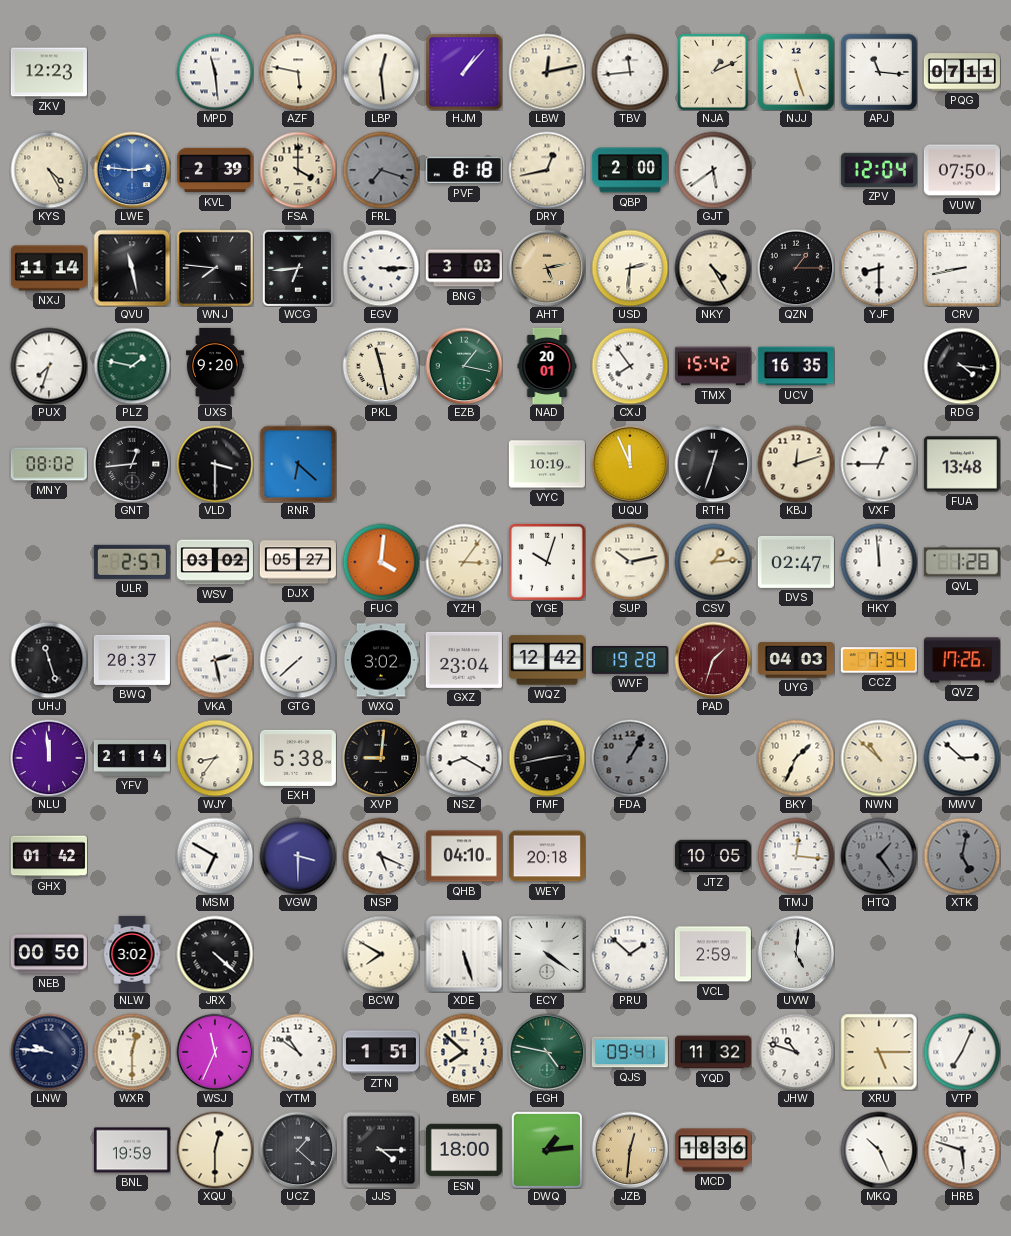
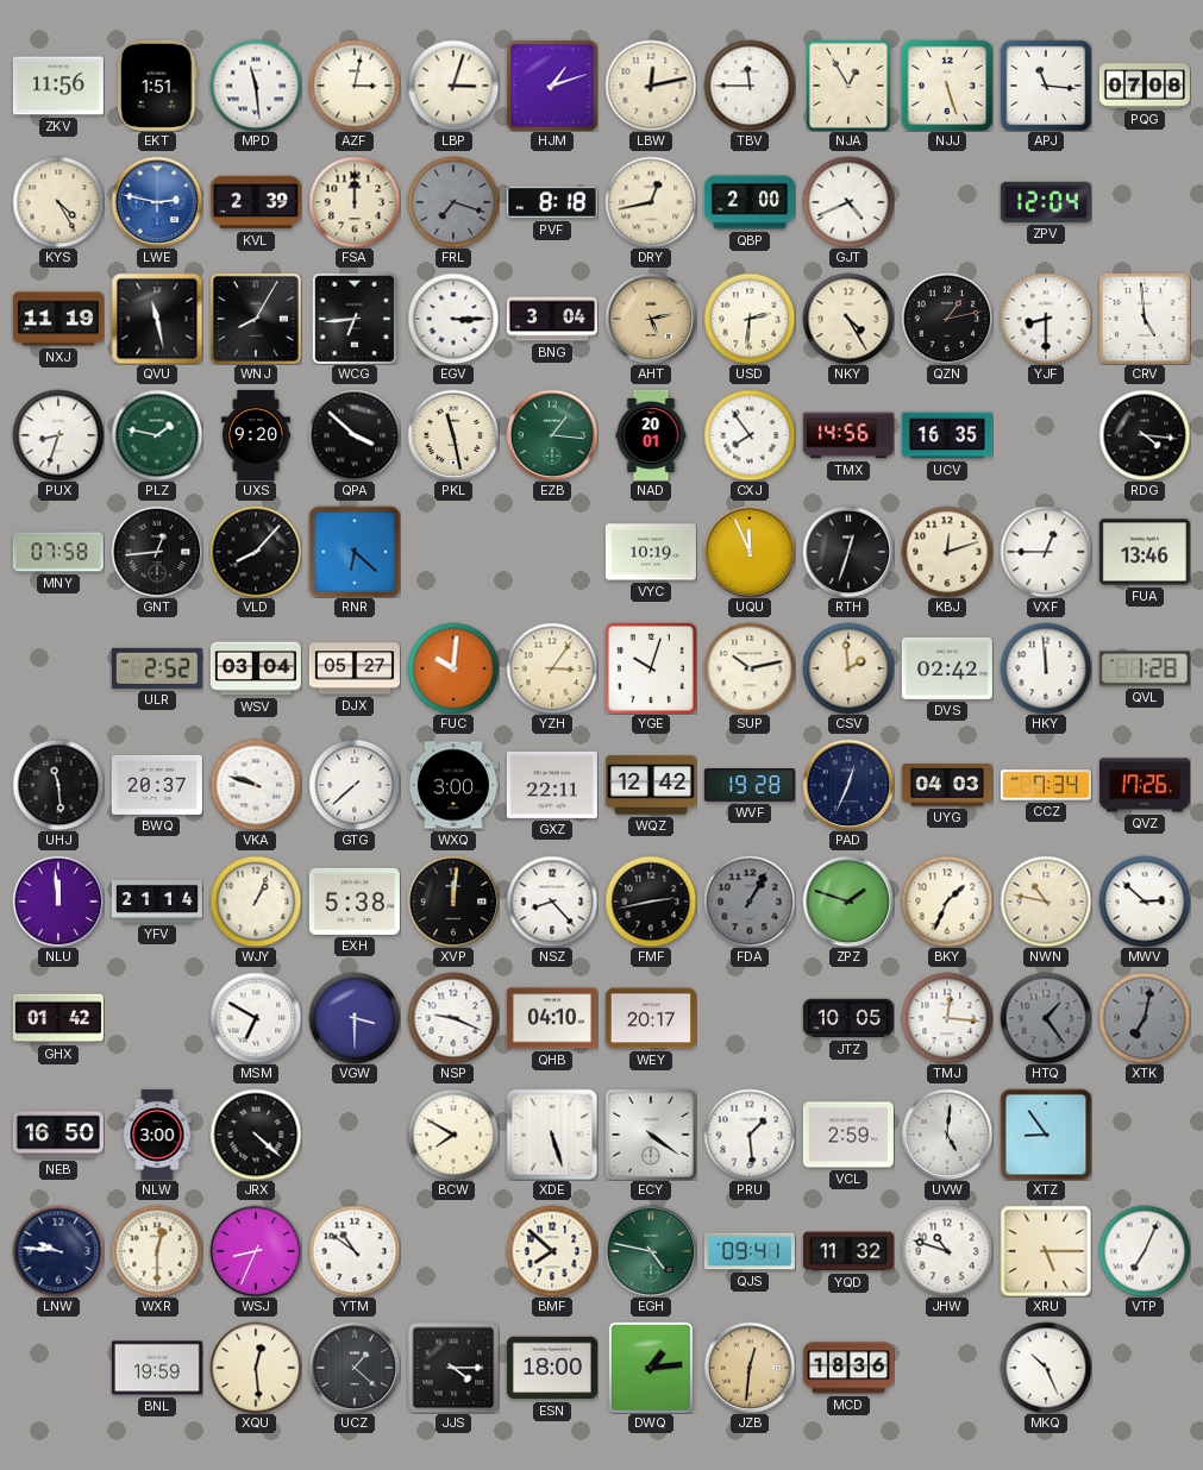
ZKV: 12:23 -> 11:56 (58, 86)
EKT: none -> 1:51 (157, 86)
AZF: 5:47 -> 3:02 (355, 86)
LBP: 12:29 -> 3:03 (453, 86)
HJM: 1:07 -> 1:12 (552, 86)
TBV: 11:44 -> 11:45 (750, 86)
NJA: 1:11 -> 12:55 (848, 86)
PQG: 07:11 -> 07:08 (1145, 86)
LWE: 2:46 -> 2:47 (157, 202)
FSA: 4:00 -> 12:00 (355, 202)
GJT: 5:39 -> 4:41 (848, 202)
VUW: 07:50 -> none (962, 170)
NXJ: 11:14 -> 11:19 (58, 319)
WNJ: 7:46 -> 8:05 (256, 319)
BNG: 3:03 -> 3:04 (552, 319)
QZN: 1:15 -> 1:13 (947, 319)
CRV: 8:43 -> 4:59 (1145, 319)
PUX: 7:33 -> 8:33 (58, 435)
QPA: none -> 3:52 (355, 435)
EZB: 1:17 -> 1:16 (552, 435)
TMX: 15:42 -> 14:56 (848, 435)
MNY: 08:02 -> 07:58 (58, 552)
VLD: 3:30 -> 8:07 (256, 552)
FUA: 13:48 -> 13:46 (1145, 552)
ULR: 2:57 -> 2:52 (157, 668)
WSV: 03:02 -> 03:04 (256, 668)
FUC: 4:01 -> 10:01 (453, 668)
CSV: 1:14 -> 1:59 (848, 668)
DVS: 02:47 -> 02:42 (947, 668)
UHJ: 11:27 -> 11:29 (58, 785)
VKA: 2:28 -> 9:48 (256, 785)
WXQ: 3:02 -> 3:00 (453, 785)
GXZ: 23:04 -> 22:11 (552, 785)
PAD: 1:33 -> 12:34 (848, 785)
PAD dial: burgundy -> navy (848, 785)
WJY: 8:36 -> 1:04 (256, 902)
XVP: 9:01 -> 12:01 (453, 902)
NSZ: 8:20 -> 8:23 (552, 902)
ZPZ: none -> 1:48 (848, 902)
NWN: 10:52 -> 10:47 (1046, 902)
NSP: 5:19 -> 9:19 (453, 1018)
WEY: 20:18 -> 20:17 (651, 1018)
XTK: 5:02 -> 7:02 (1145, 1018)
NEB: 00:50 -> 16:50 (58, 1135)
NLW: 3:02 -> 3:00 (157, 1135)
PRU: 1:52 -> 1:29 (750, 1135)
XTZ: none -> 8:54 (1046, 1135)
WSJ: 11:34 -> 8:34 (256, 1251)
ZTN: 1:51 -> none (381, 1052)
XQU: 12:30 -> 12:29 (256, 1368)
HRB: 5:48 -> none (962, 1150)
